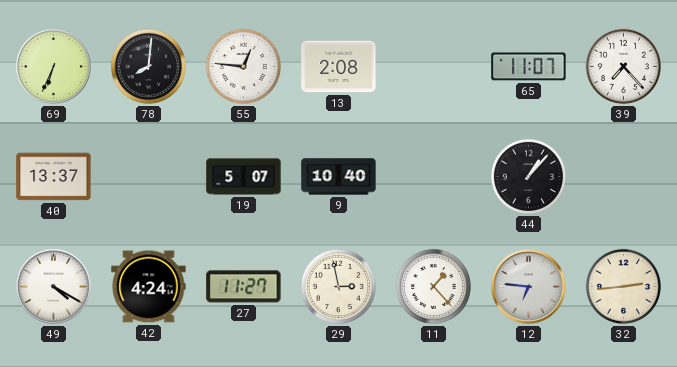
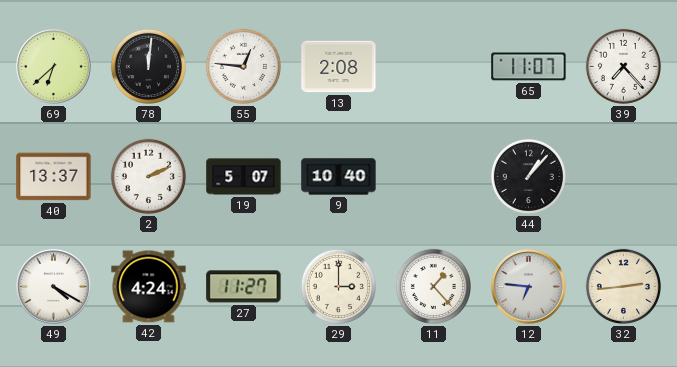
69: 6:34 -> 6:38 (54, 67)
78: 8:01 -> 12:01 (148, 66)
2: none -> 2:11 (148, 176)
29: 2:58 -> 3:00 (338, 286)
